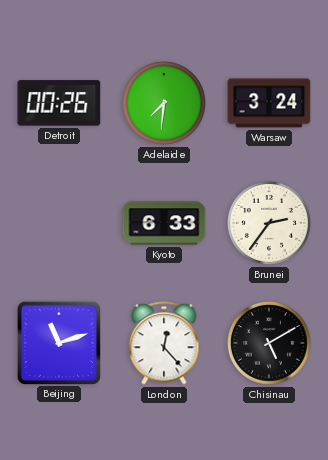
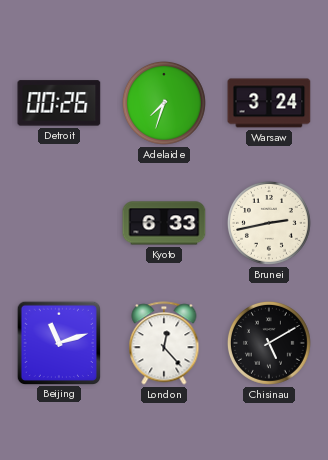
Adelaide: 7:31 -> 7:33 (164, 103)
Brunei: 2:36 -> 2:43 (269, 223)
